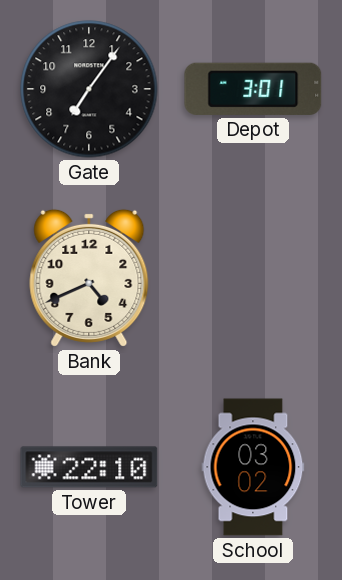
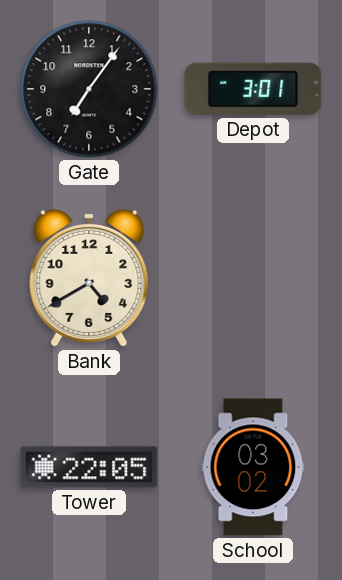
Bank: 4:41 -> 4:40 (89, 278)
Tower: 22:10 -> 22:05 (89, 467)
